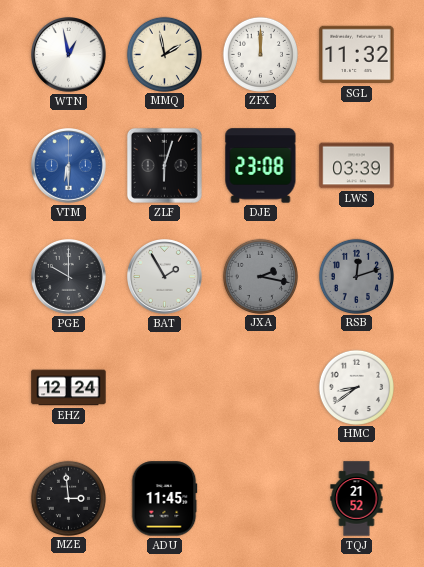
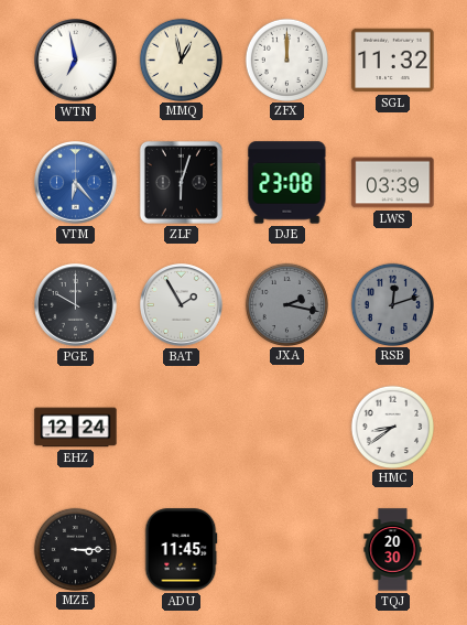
WTN: 12:58 -> 6:58 (76, 61)
MMQ: 1:58 -> 12:58 (181, 60)
VTM: 6:30 -> 6:23 (76, 183)
MZE: 2:59 -> 3:15 (75, 549)
TQJ: 21:52 -> 20:30 (393, 550)
